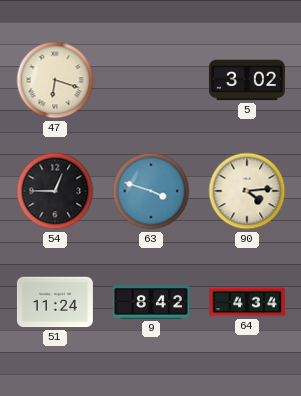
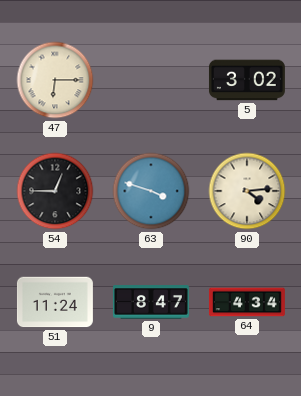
47: 6:18 -> 6:15 (55, 80)
9: 8:42 -> 8:47 (151, 302)
